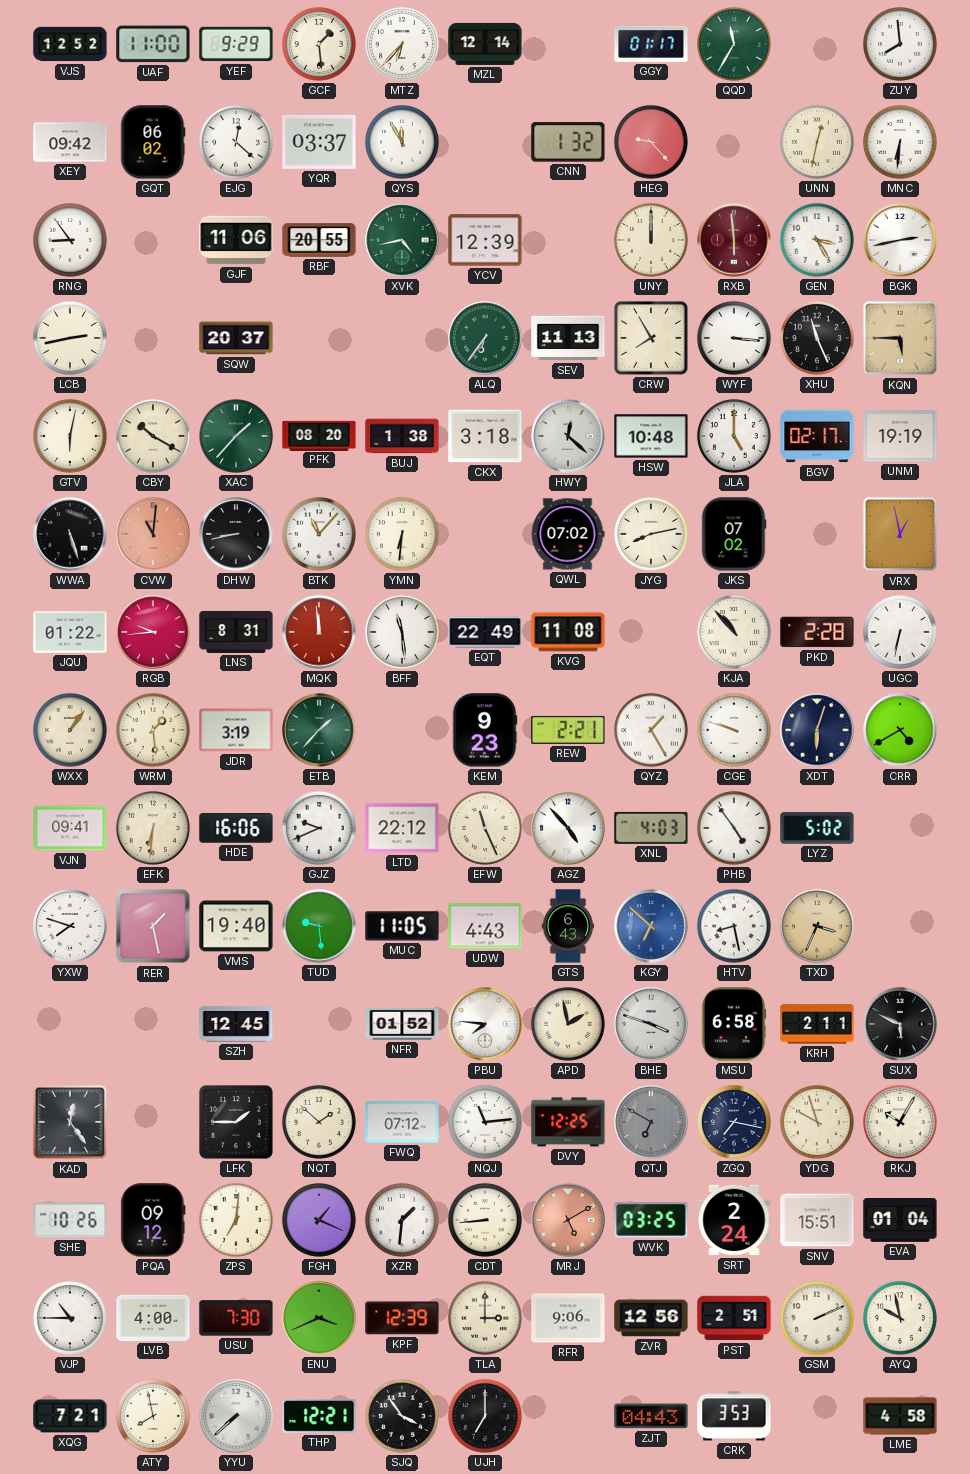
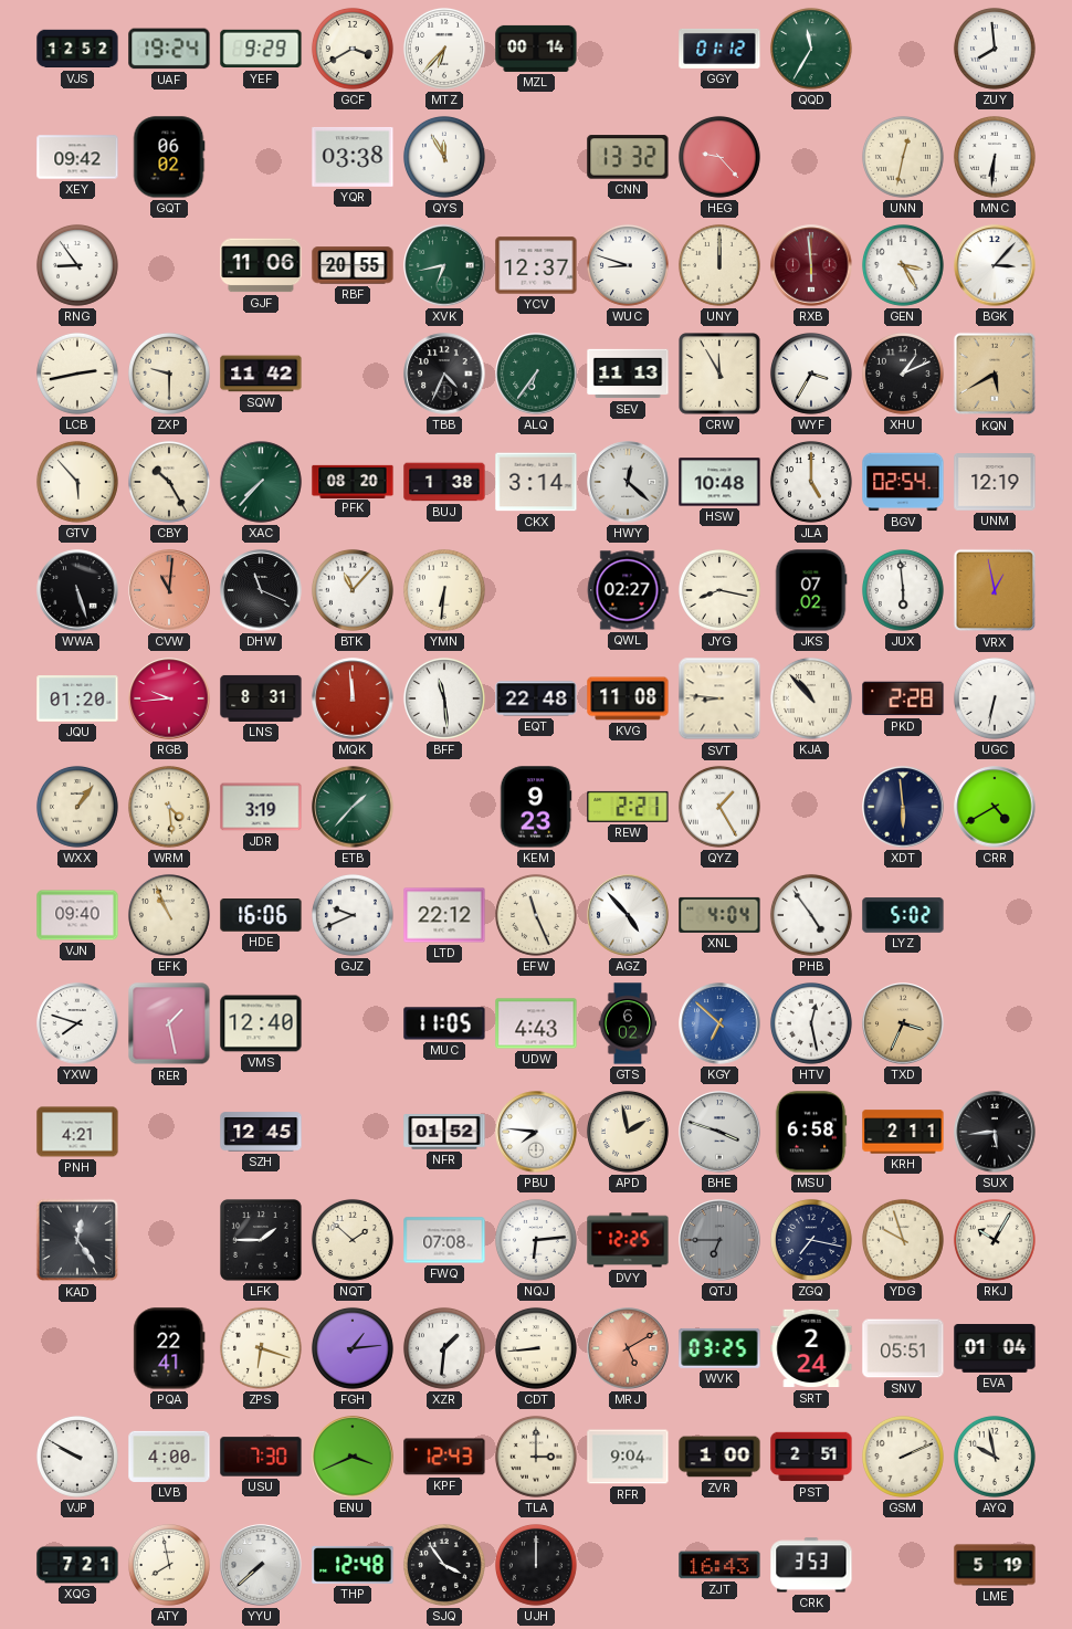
UAF: 11:00 -> 19:24 (169, 49)
GCF: 1:29 -> 3:40 (353, 49)
MZL: 12:14 -> 00:14 (536, 49)
GGY: 01:17 -> 01:12 (719, 49)
EJG: 12:22 -> none (236, 142)
YQR: 03:37 -> 03:38 (353, 157)
CNN: 1:32 -> 13:32 (628, 157)
XVK: 4:43 -> 6:43 (444, 265)
YCV: 12:39 -> 12:37 (536, 265)
WUC: none -> 8:48 (628, 265)
BGK: 2:43 -> 3:07 (995, 265)
ZXP: none -> 9:30 (169, 374)
SQW: 20:37 -> 11:42 (261, 374)
TBB: none -> 4:34 (444, 374)
CRW: 7:55 -> 11:55 (721, 375)
WYF: 3:16 -> 3:35 (811, 374)
XHU: 11:26 -> 1:11 (903, 374)
KQN: 5:45 -> 5:40 (995, 374)
GTV: 6:02 -> 5:53 (77, 482)
CBY: 10:20 -> 10:25 (169, 482)
XAC: 1:37 -> 7:37 (261, 482)
CKX: 3:18 -> 3:14 (536, 482)
BGV: 02:17 -> 02:54 (903, 482)
UNM: 19:19 -> 12:19 (995, 482)
DHW: 8:43 -> 11:19 (261, 590)
QWL: 07:02 -> 02:27 (628, 590)
JYG: 8:13 -> 8:17 (719, 590)
JUX: none -> 5:59 (903, 590)
JQU: 01:22 -> 01:20 (77, 698)
EQT: 22:49 -> 22:48 (536, 698)
SVT: none -> 8:46 (719, 698)
WRM: 1:29 -> 4:29 (169, 807)
CGE: 9:48 -> none (734, 730)
XDT: 6:03 -> 5:59 (903, 807)
VJN: 09:41 -> 09:40 (77, 915)
EFK: 6:31 -> 10:56 (169, 915)
XNL: 4:03 -> 4:04 (719, 915)
VMS: 19:40 -> 12:40 (261, 1023)
TUD: 9:29 -> none (319, 926)
GTS: 6:43 -> 6:02 (628, 1023)
HTV: 8:28 -> 12:28 (811, 1023)
PNH: none -> 4:21 (77, 1132)
SUX: 5:49 -> 5:44 (995, 1132)
FWQ: 07:12 -> 07:08 (444, 1240)
NQJ: 11:14 -> 6:14 (536, 1240)
QTJ: 6:50 -> 6:45 (719, 1240)
SHE: 10:26 -> none (70, 1220)
PQA: 09:12 -> 22:41 (169, 1348)
ZPS: 7:01 -> 6:18 (261, 1348)
FGH: 1:19 -> 1:14 (353, 1348)
SNV: 15:51 -> 05:51 (903, 1348)
VJP: 10:45 -> 9:50 (77, 1457)
KPF: 12:39 -> 12:43 (444, 1457)
RFR: 9:06 -> 9:04 (628, 1457)
ZVR: 12:56 -> 1:00 (719, 1457)
THP: 12:21 -> 12:48 (353, 1565)
UJH: 7:00 -> 12:00 (536, 1565)
ZJT: 04:43 -> 16:43 (719, 1565)
LME: 4:58 -> 5:19 (995, 1565)
